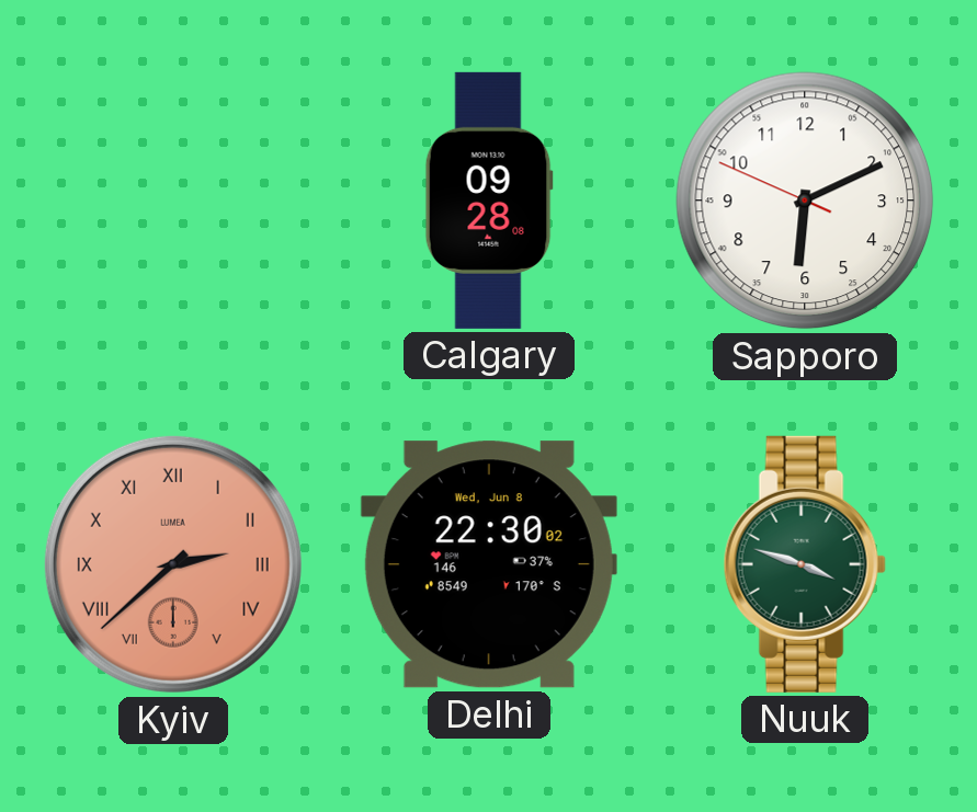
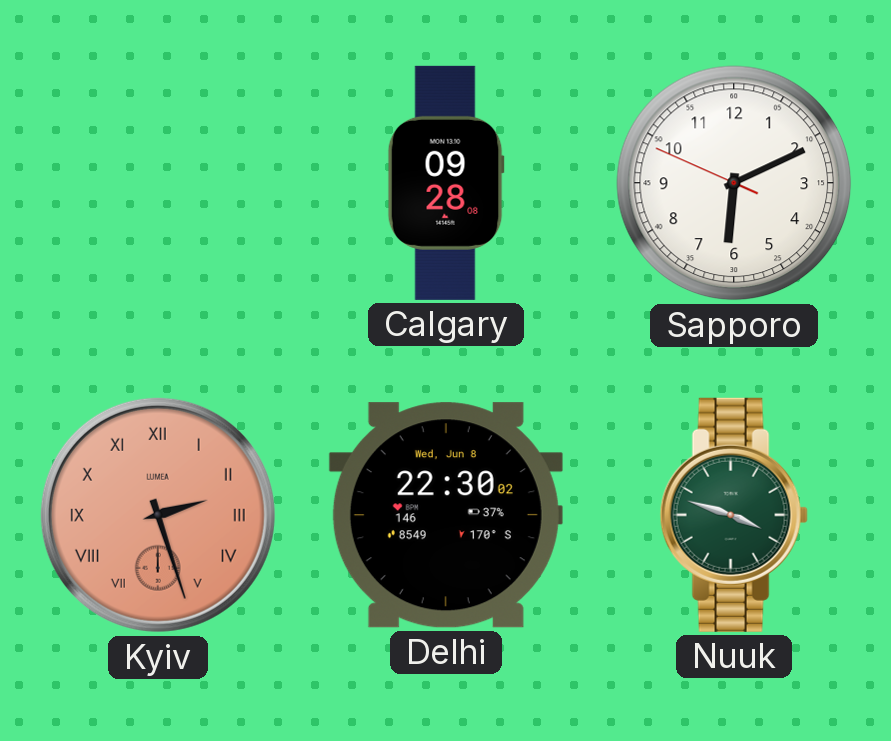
Kyiv: 2:38 -> 2:27 (158, 515)
